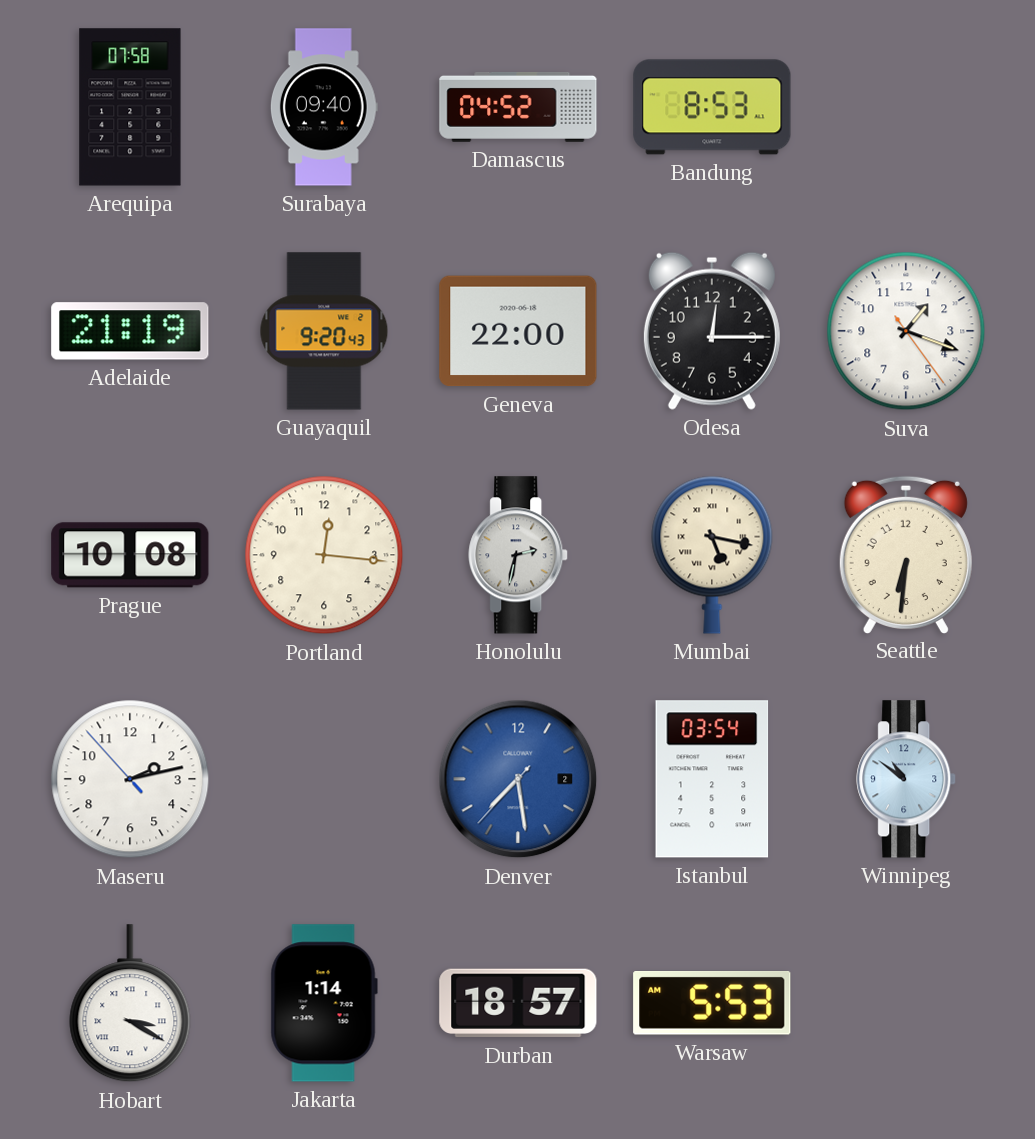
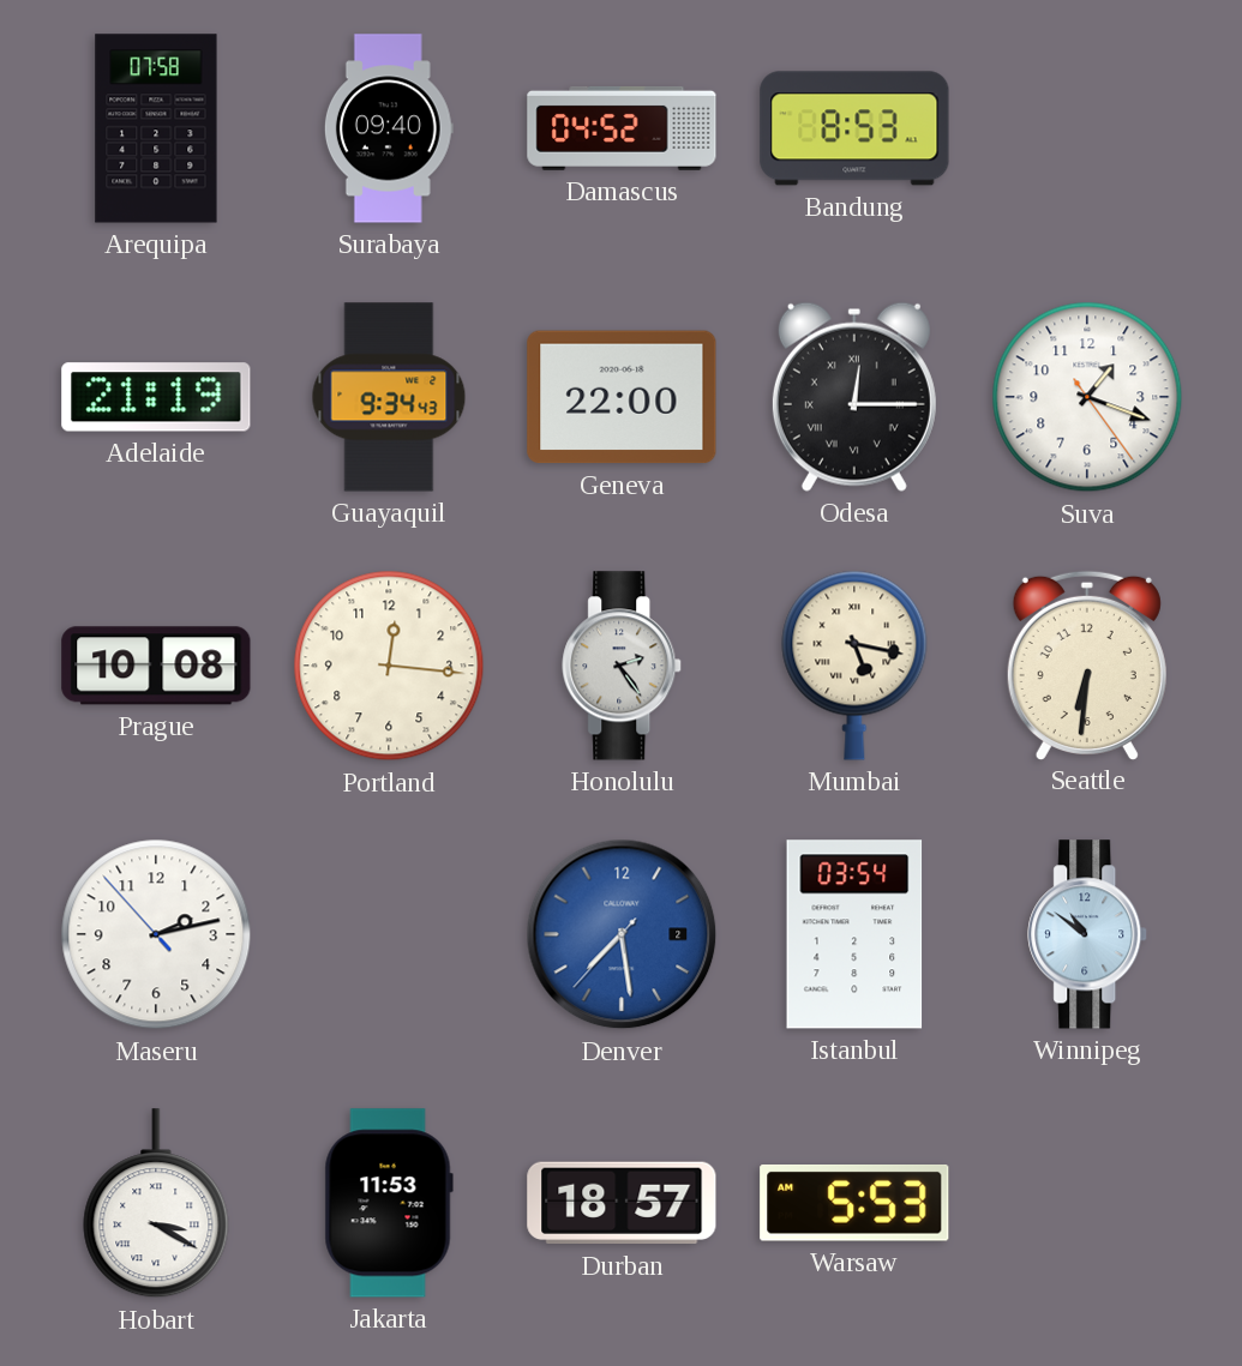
Guayaquil: 9:20 -> 9:34 (389, 397)
Odesa numerals: Arabic -> Roman (854, 397)
Honolulu: 2:32 -> 2:24 (623, 666)
Jakarta: 1:14 -> 11:53 (389, 1203)
